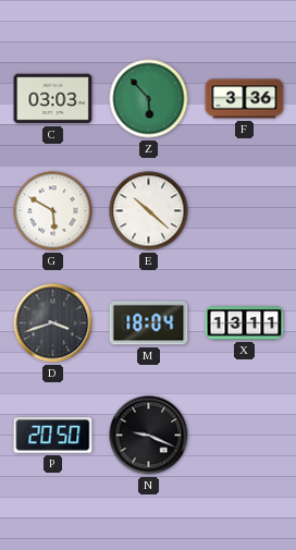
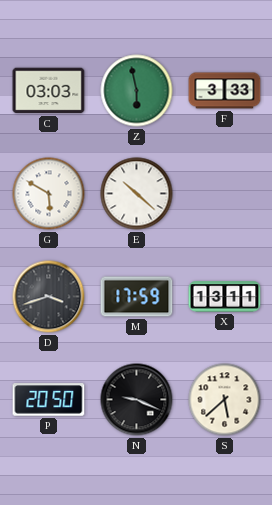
Z: 5:53 -> 5:58 (137, 91)
F: 3:36 -> 3:33 (225, 91)
M: 18:04 -> 17:59 (137, 297)
S: none -> 5:38 (225, 400)
